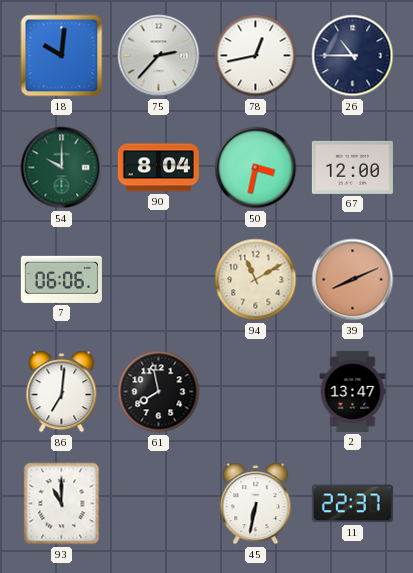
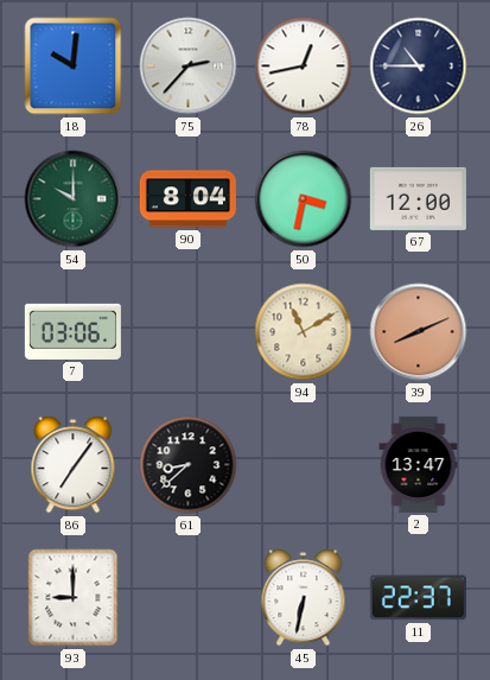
7: 06:06 -> 03:06 (72, 331)
86: 7:01 -> 7:06 (74, 465)
61: 7:58 -> 8:38 (189, 465)
93: 11:00 -> 9:00 (74, 598)
